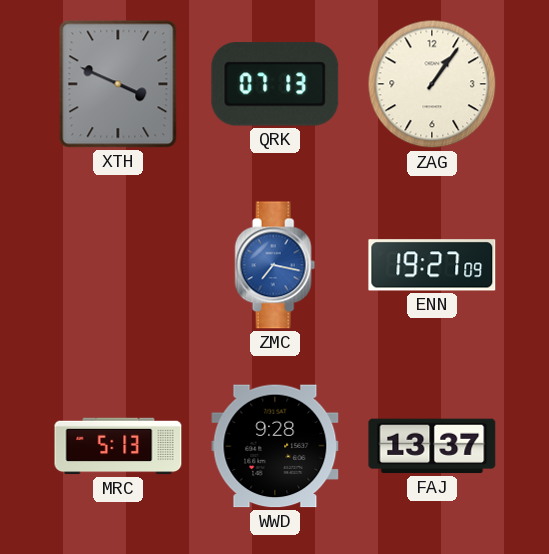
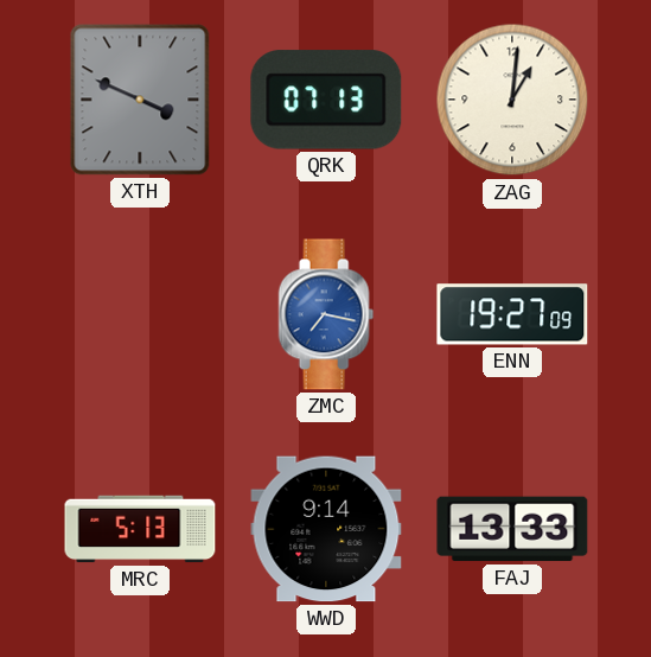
ZAG: 1:06 -> 1:01 (512, 100)
WWD: 9:28 -> 9:14 (326, 529)
FAJ: 13:37 -> 13:33 (512, 529)
